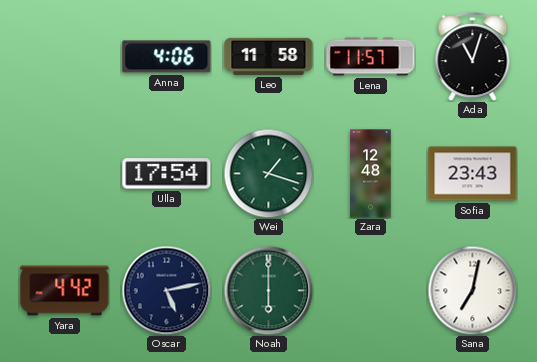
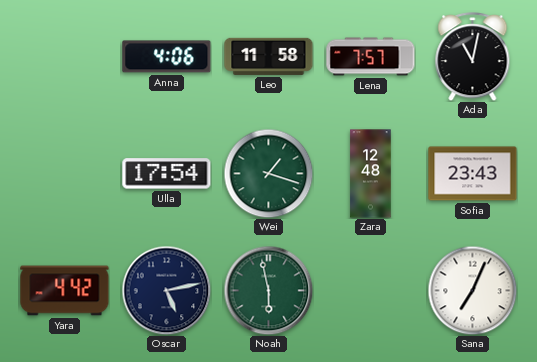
Lena: 11:57 -> 7:57 (371, 57)
Ada: 11:03 -> 11:02 (473, 57)
Noah: 6:00 -> 5:58 (268, 290)
Sana: 7:02 -> 7:04 (472, 290)
